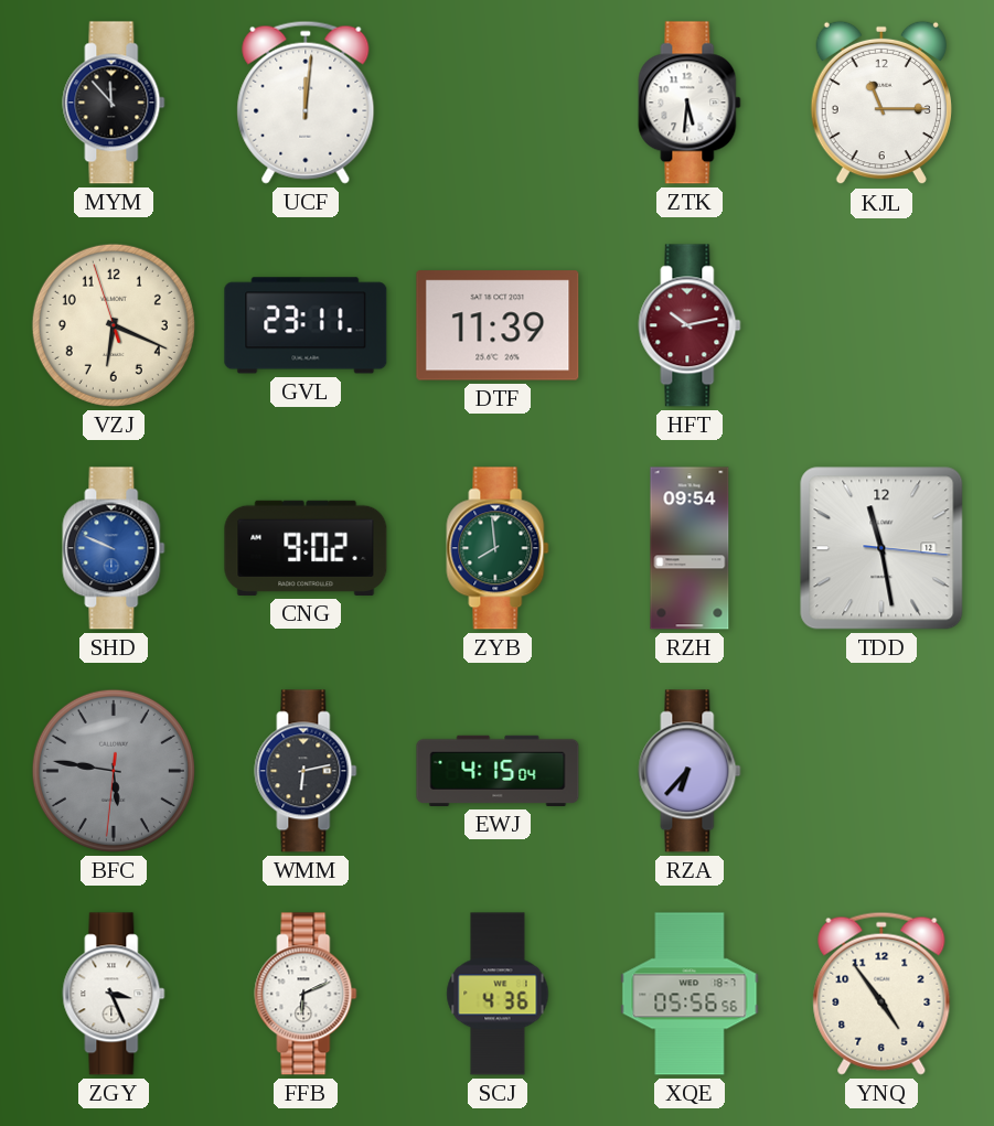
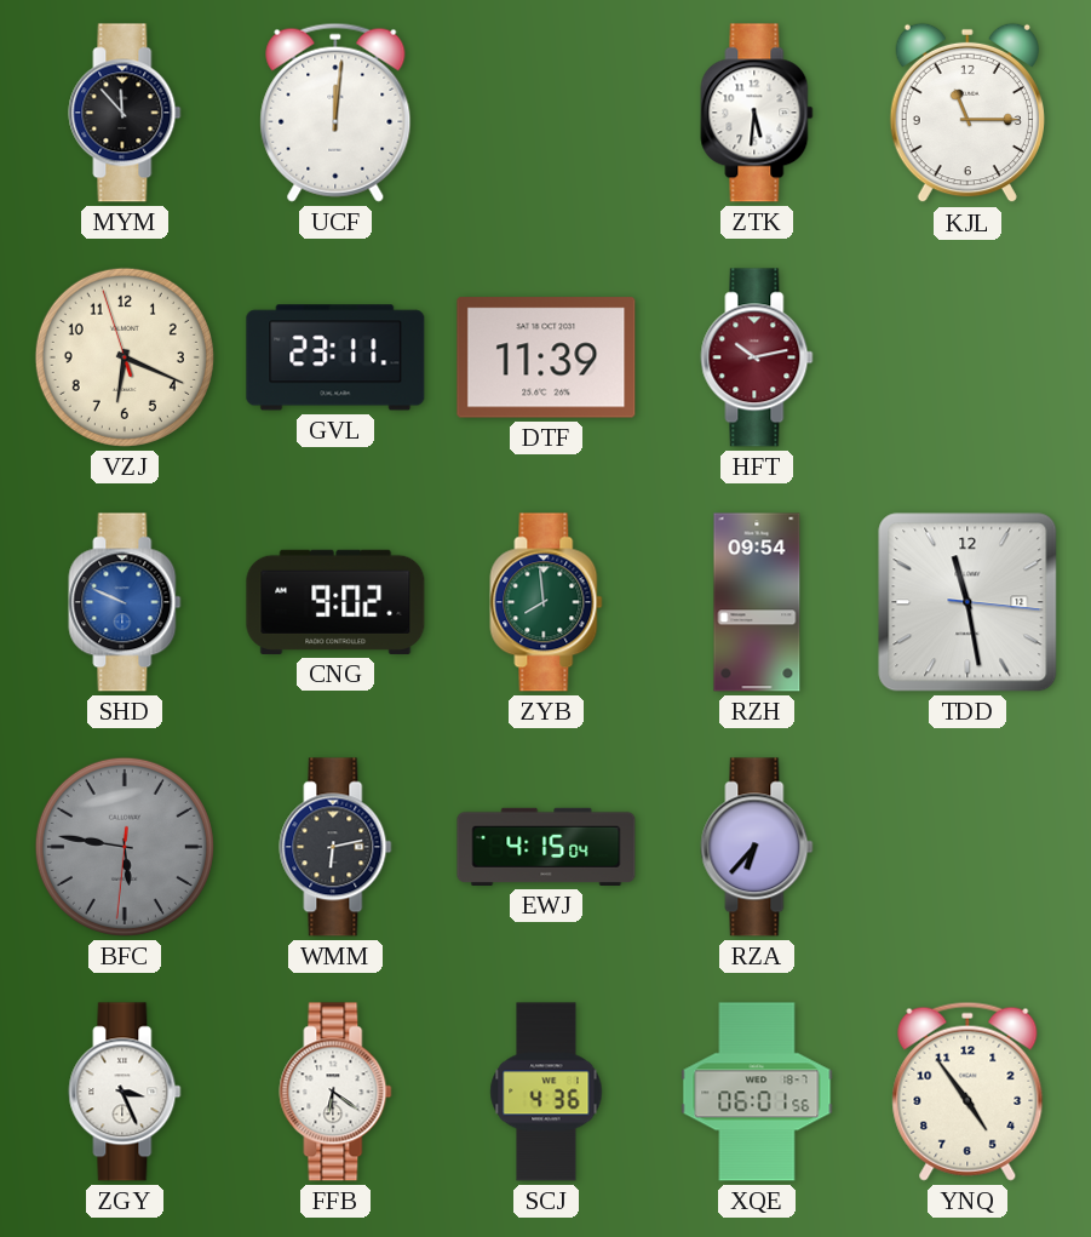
FFB: 6:11 -> 6:21 (335, 1092)
XQE: 05:56 -> 06:01 (757, 1092)
